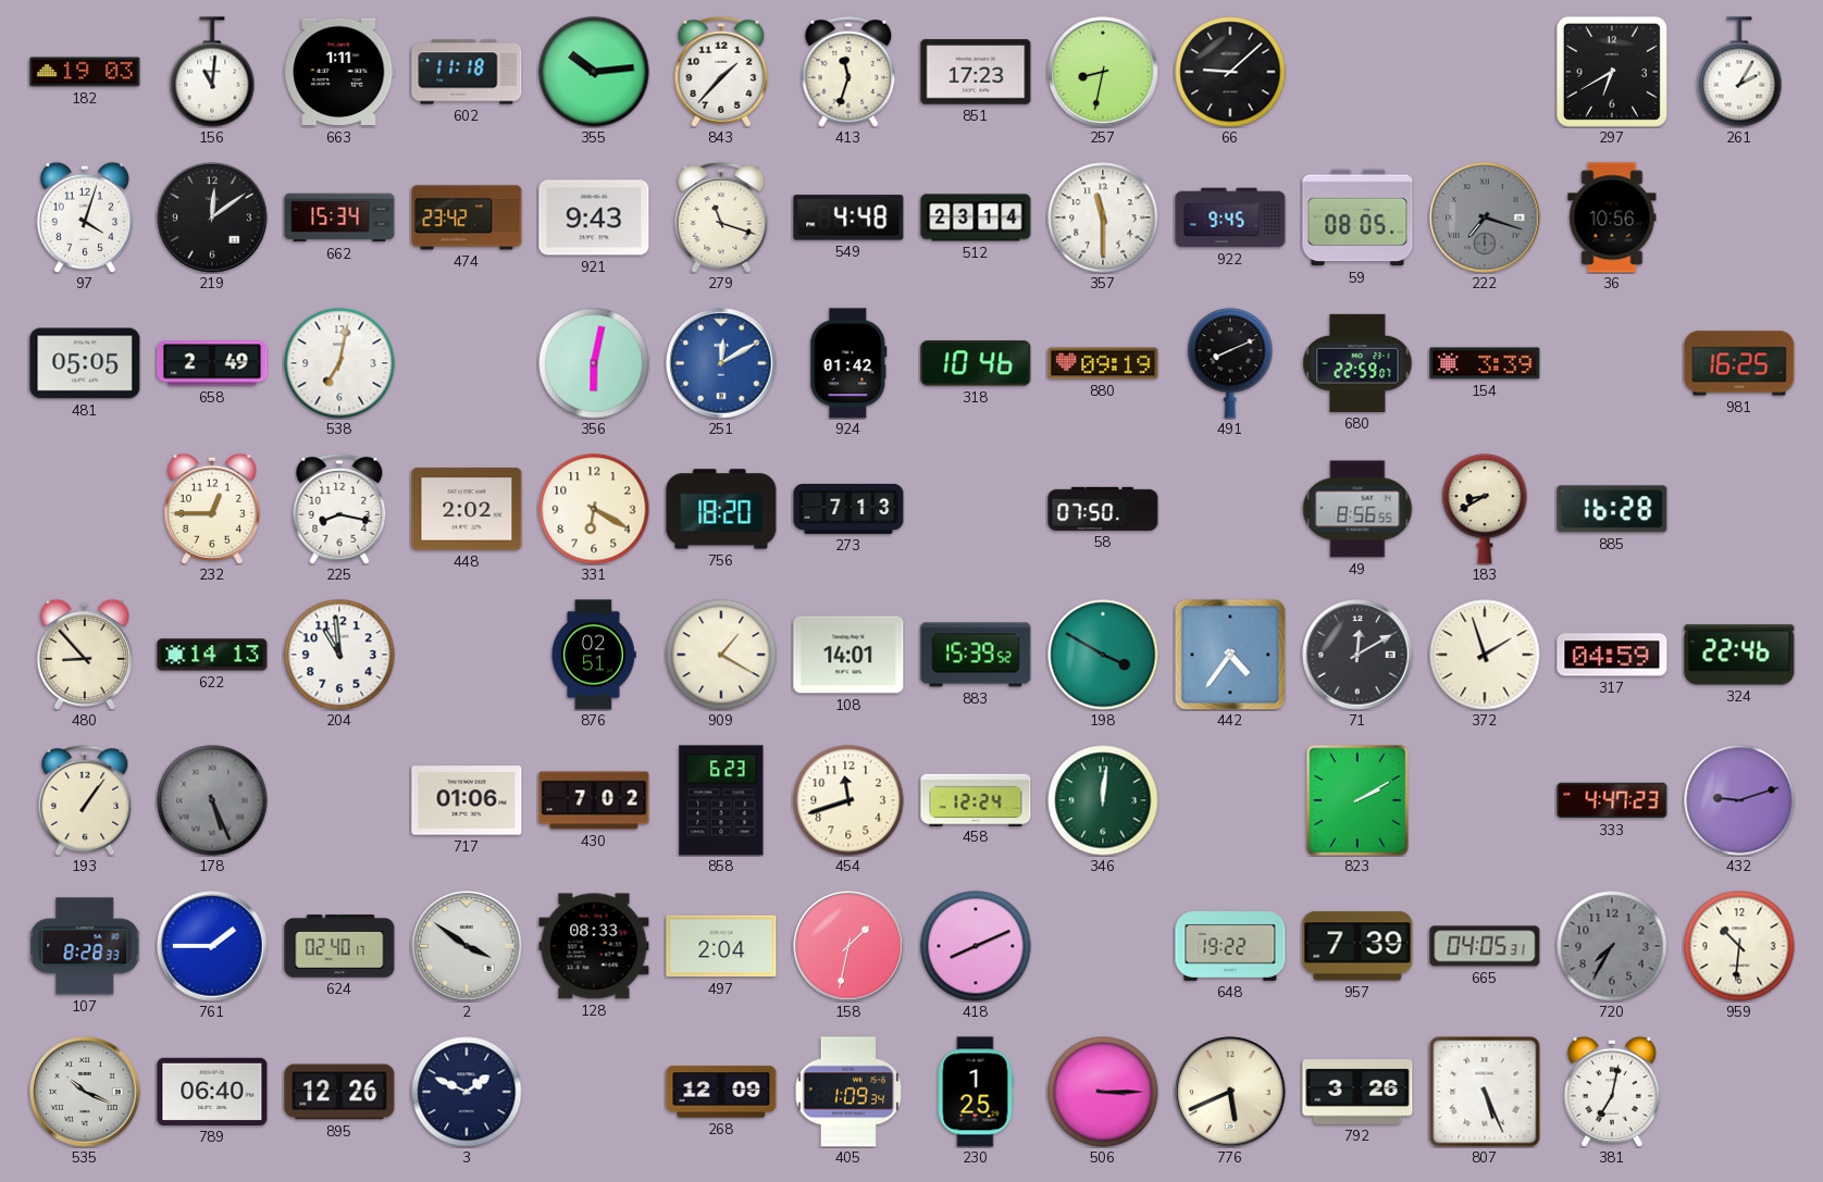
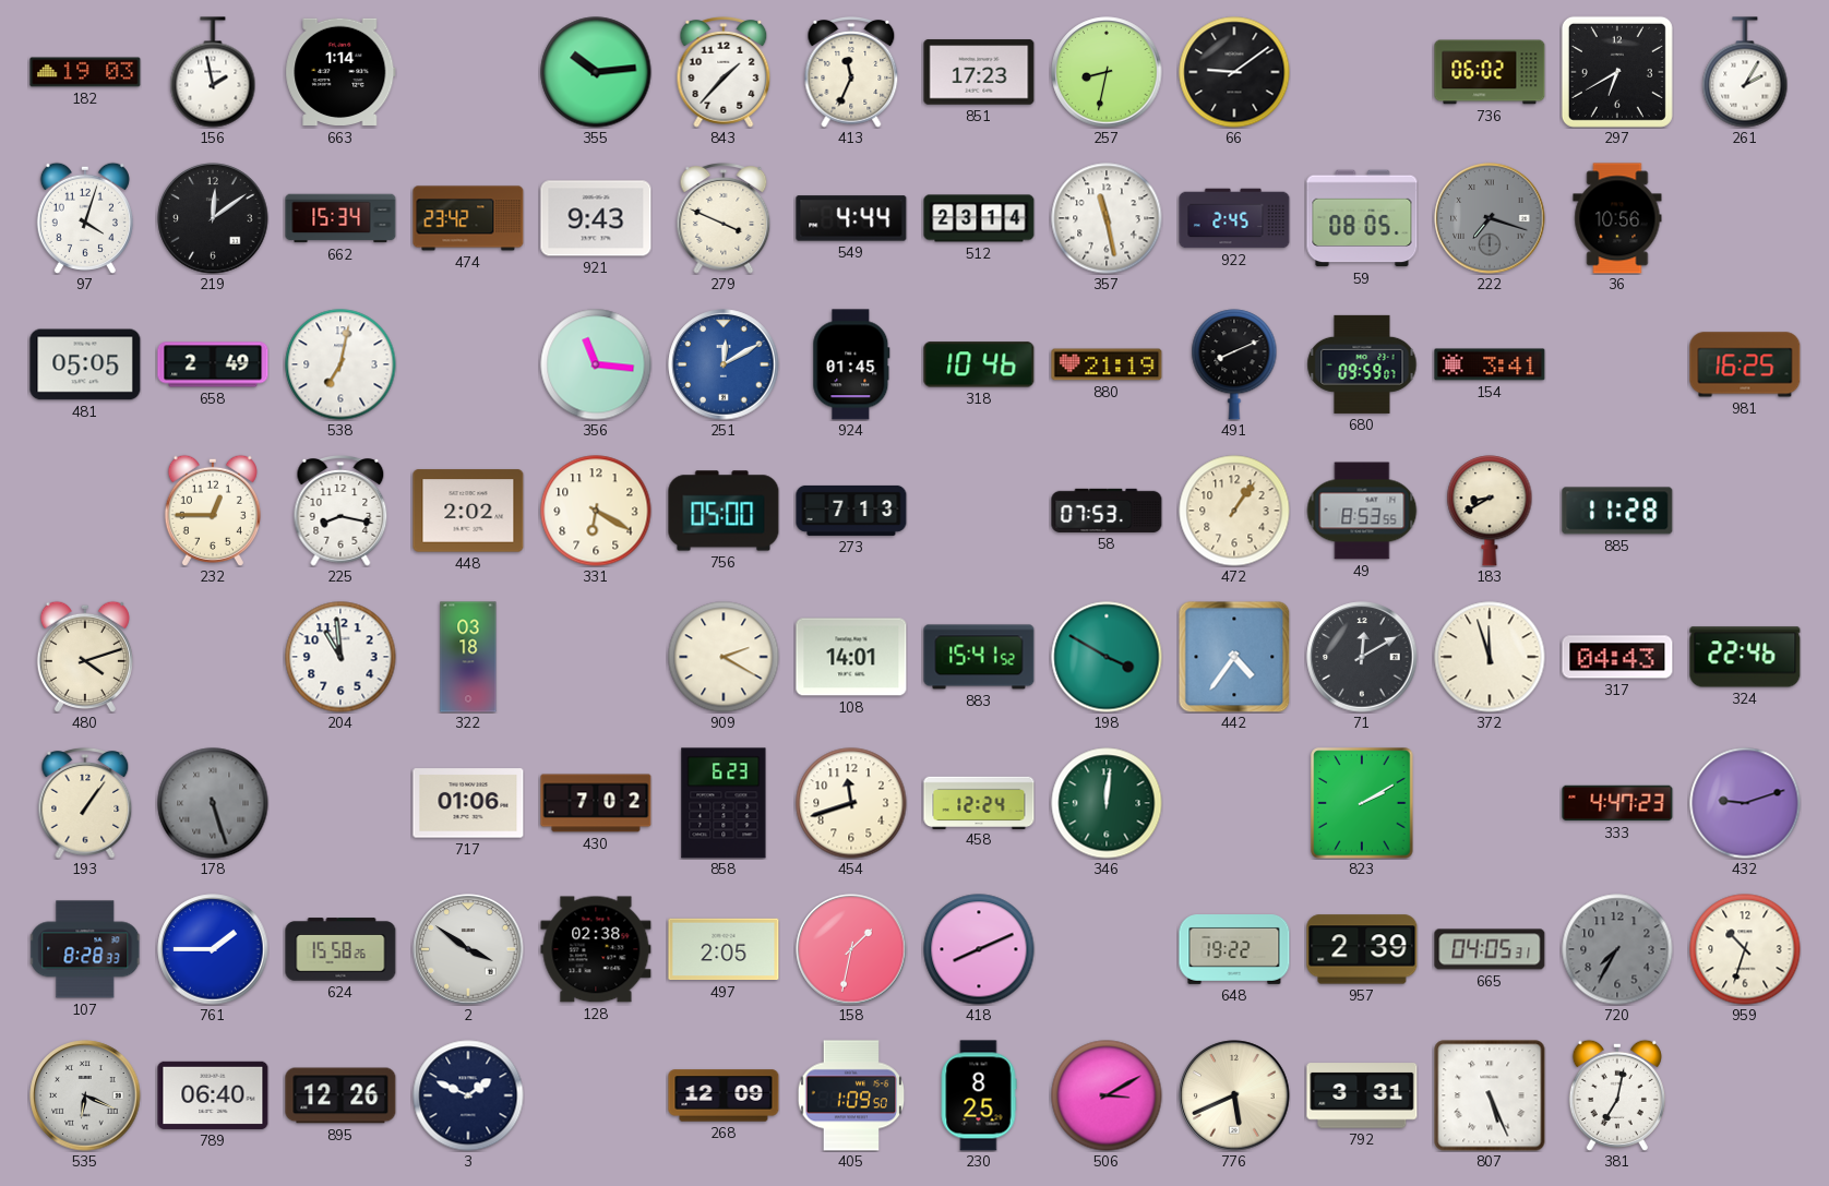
156: 11:01 -> 1:58 (213, 72)
663: 1:11 -> 1:14 (340, 72)
602: 11:18 -> none (467, 72)
413: 11:33 -> 11:34 (851, 73)
66: 9:08 -> 9:09 (1234, 72)
736: none -> 06:02 (1490, 72)
279: 11:18 -> 3:49 (724, 219)
549: 4:48 -> 4:44 (851, 218)
357: 11:30 -> 11:28 (1107, 218)
922: 9:45 -> 2:45 (1234, 218)
356: 6:02 -> 11:16 (596, 364)
924: 01:42 -> 01:45 (851, 364)
880: 09:19 -> 21:19 (1107, 364)
680: 22:59 -> 09:59 (1362, 364)
154: 3:39 -> 3:41 (1490, 364)
756: 18:20 -> 05:00 (724, 511)
58: 07:50 -> 07:53 (1107, 511)
472: none -> 1:06 (1234, 511)
49: 8:56 -> 8:53 (1362, 511)
885: 16:28 -> 11:28 (1617, 511)
480: 8:53 -> 4:12 (85, 657)
622: 14:13 -> none (212, 655)
322: none -> 03:18 (468, 657)
876: 02:51 -> none (594, 655)
909: 1:20 -> 2:20 (724, 657)
883: 15:39 -> 15:41 (979, 657)
372: 1:57 -> 11:57 (1490, 657)
317: 04:59 -> 04:43 (1617, 657)
178: 5:26 -> 5:27 (213, 803)
624: 02:40 -> 15:58 (340, 949)
128: 08:33 -> 02:38 (596, 949)
497: 2:04 -> 2:05 (724, 949)
957: 7:39 -> 2:39 (1362, 949)
959: 10:31 -> 10:33 (1745, 949)
535: 10:19 -> 6:19 (85, 1095)
405: 1:09:34 -> 1:09:50 (851, 1095)
230: 1:25 -> 8:25 (979, 1095)
506: 3:15 -> 3:10 (1107, 1095)
792: 3:26 -> 3:31 (1362, 1095)
